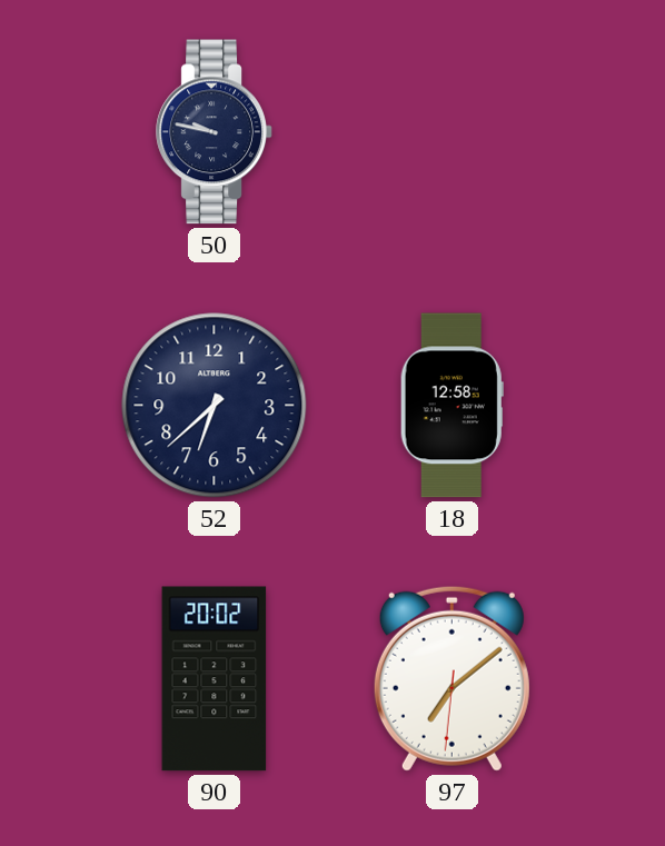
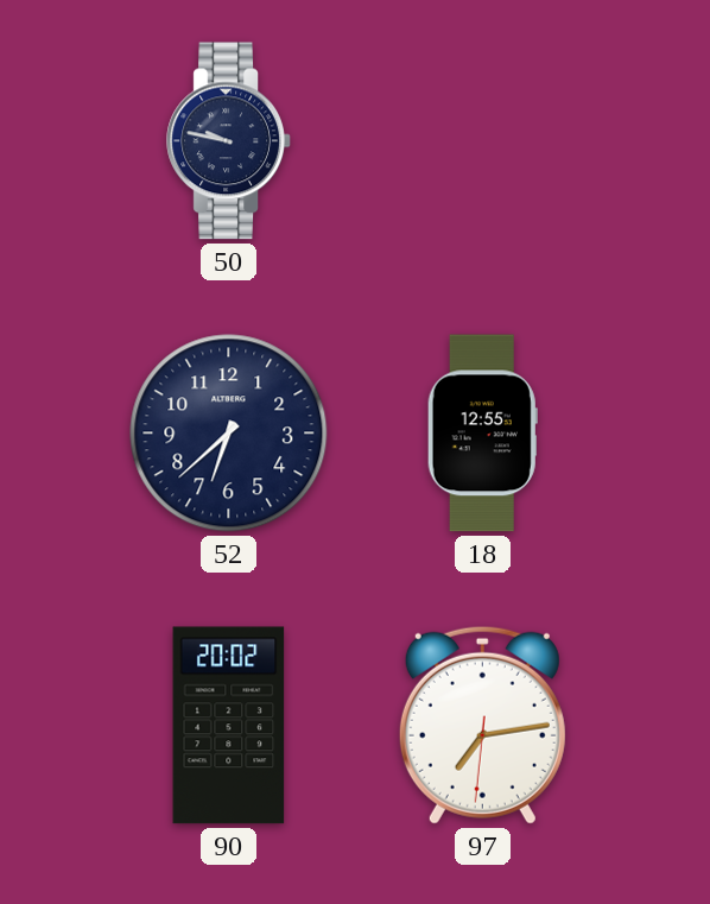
18: 12:58 -> 12:55 (482, 434)
97: 7:08 -> 7:13 (482, 725)
